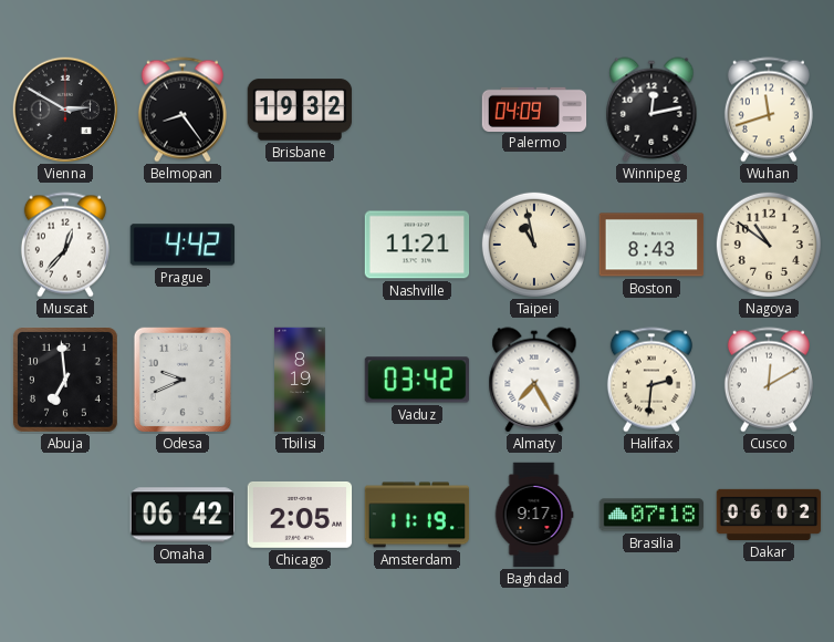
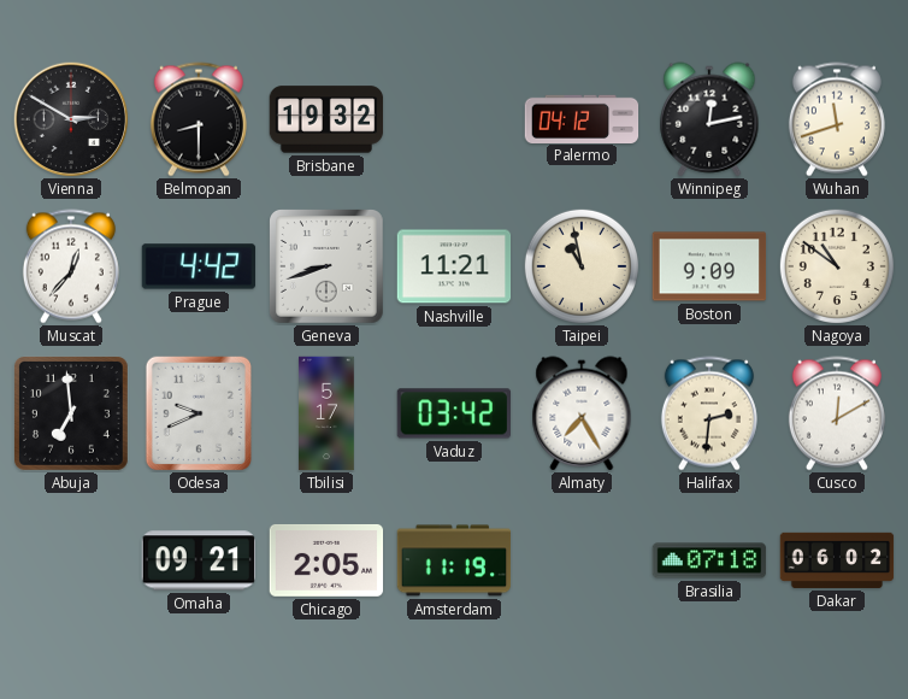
Belmopan: 8:24 -> 8:30 (199, 119)
Palermo: 04:09 -> 04:12 (582, 118)
Geneva: none -> 8:42 (328, 268)
Boston: 8:43 -> 9:09 (709, 266)
Tbilisi: 8:19 -> 5:17 (326, 413)
Omaha: 06:42 -> 09:21 (197, 560)
Baghdad: 9:17 -> none (534, 515)
